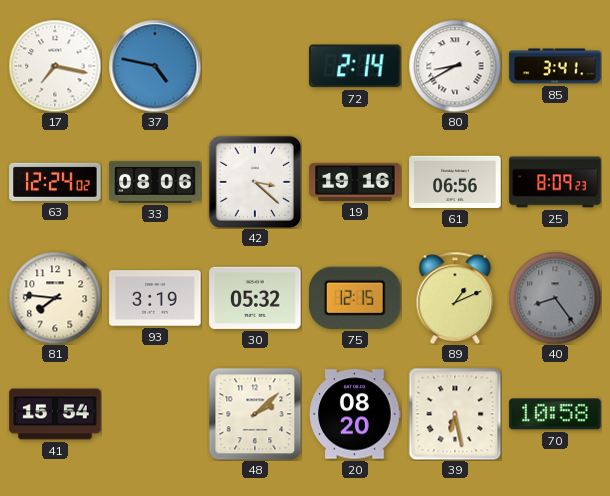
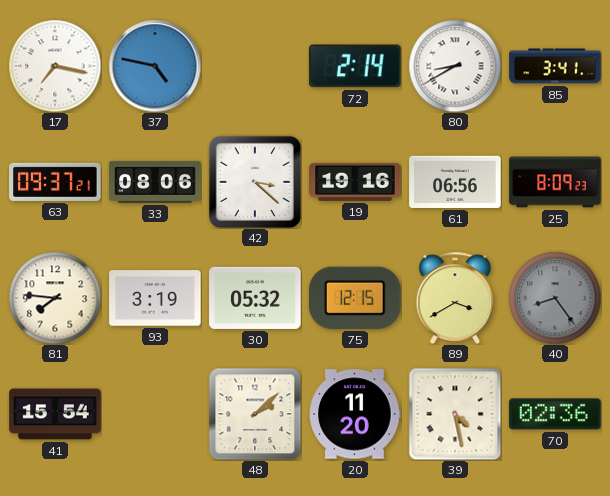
63: 12:24 -> 09:37 (55, 182)
89: 1:11 -> 3:40 (455, 298)
20: 08:20 -> 11:20 (355, 414)
39: 6:28 -> 4:28 (455, 414)
70: 10:58 -> 02:36 (555, 414)
